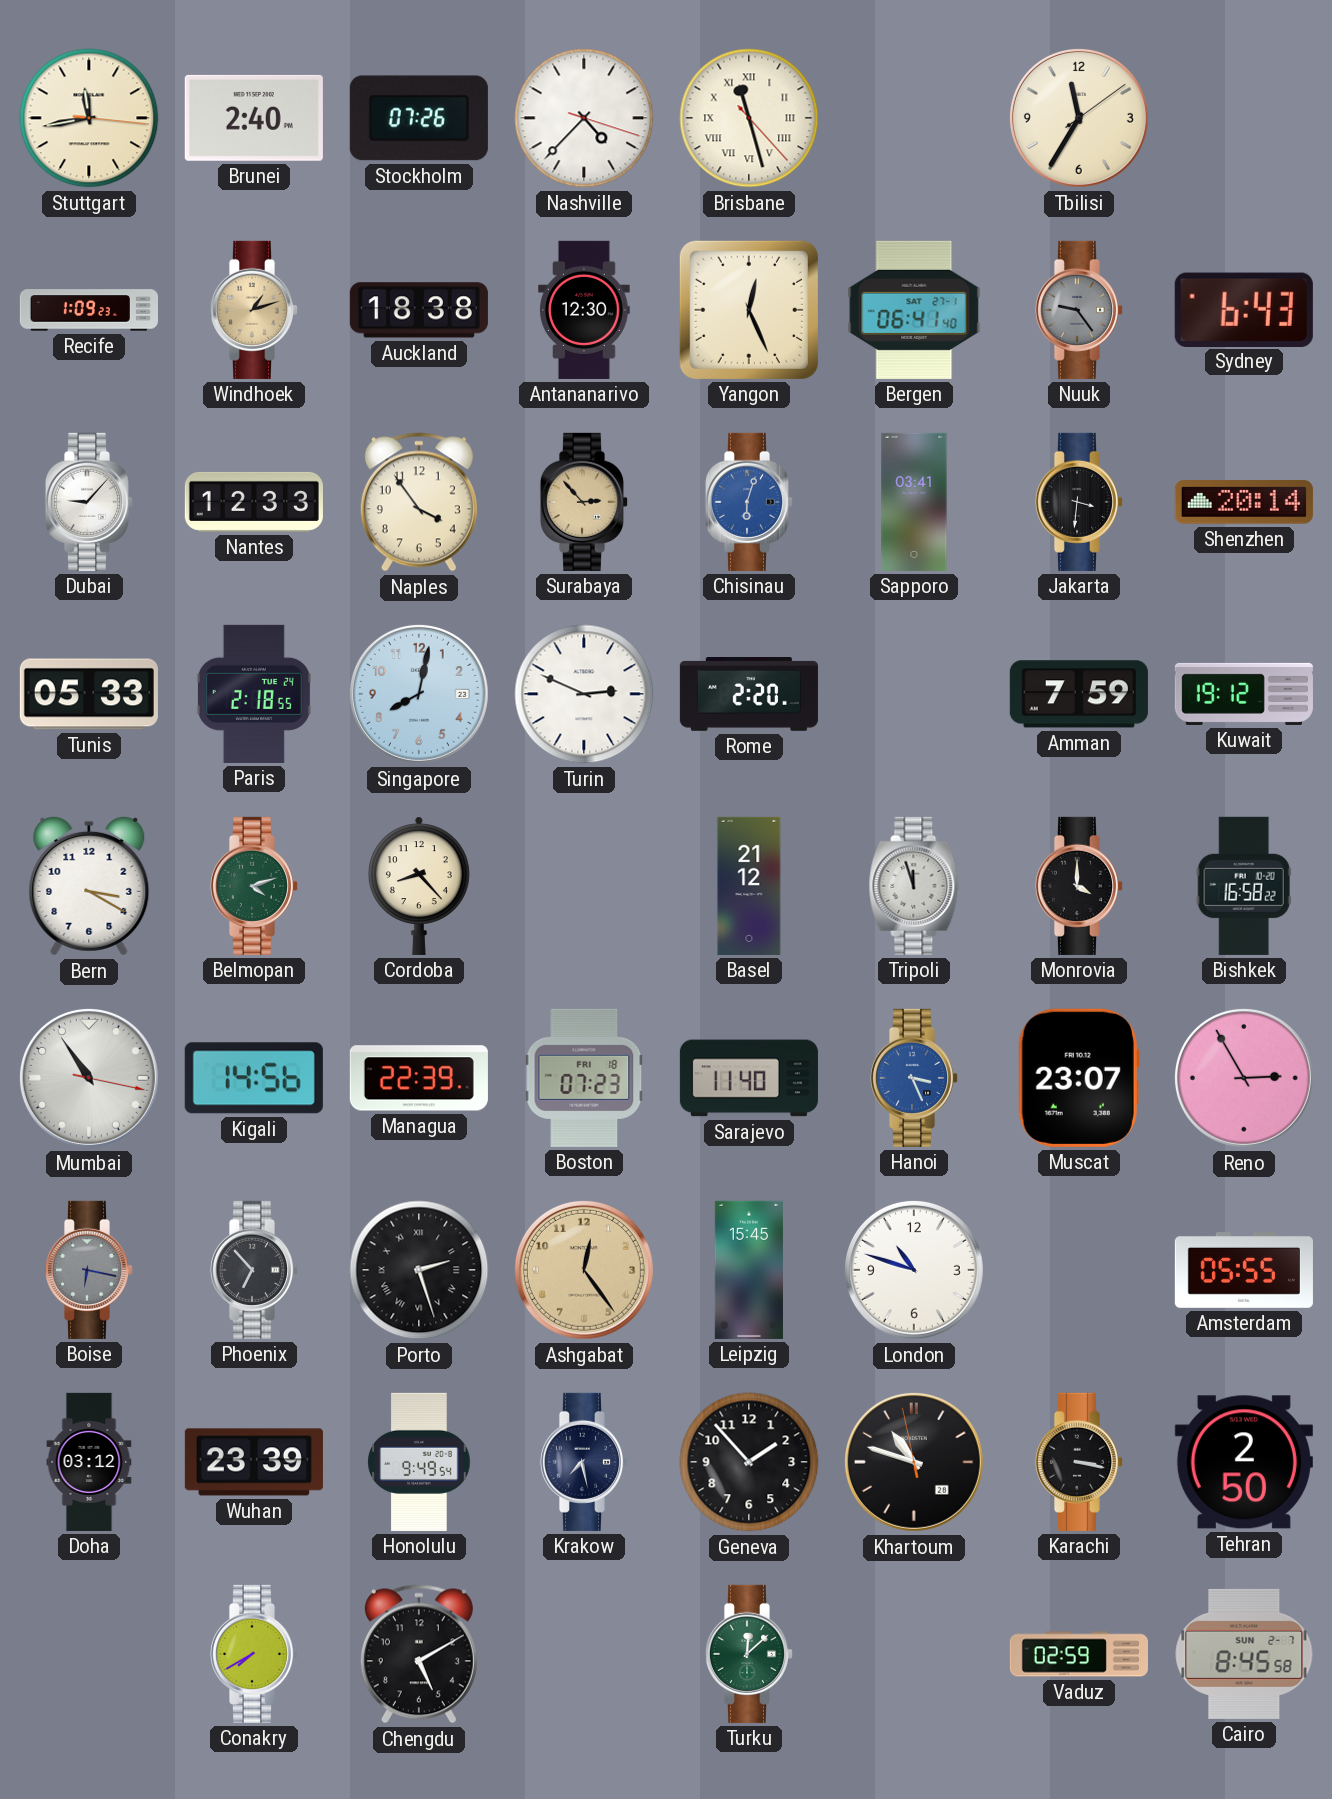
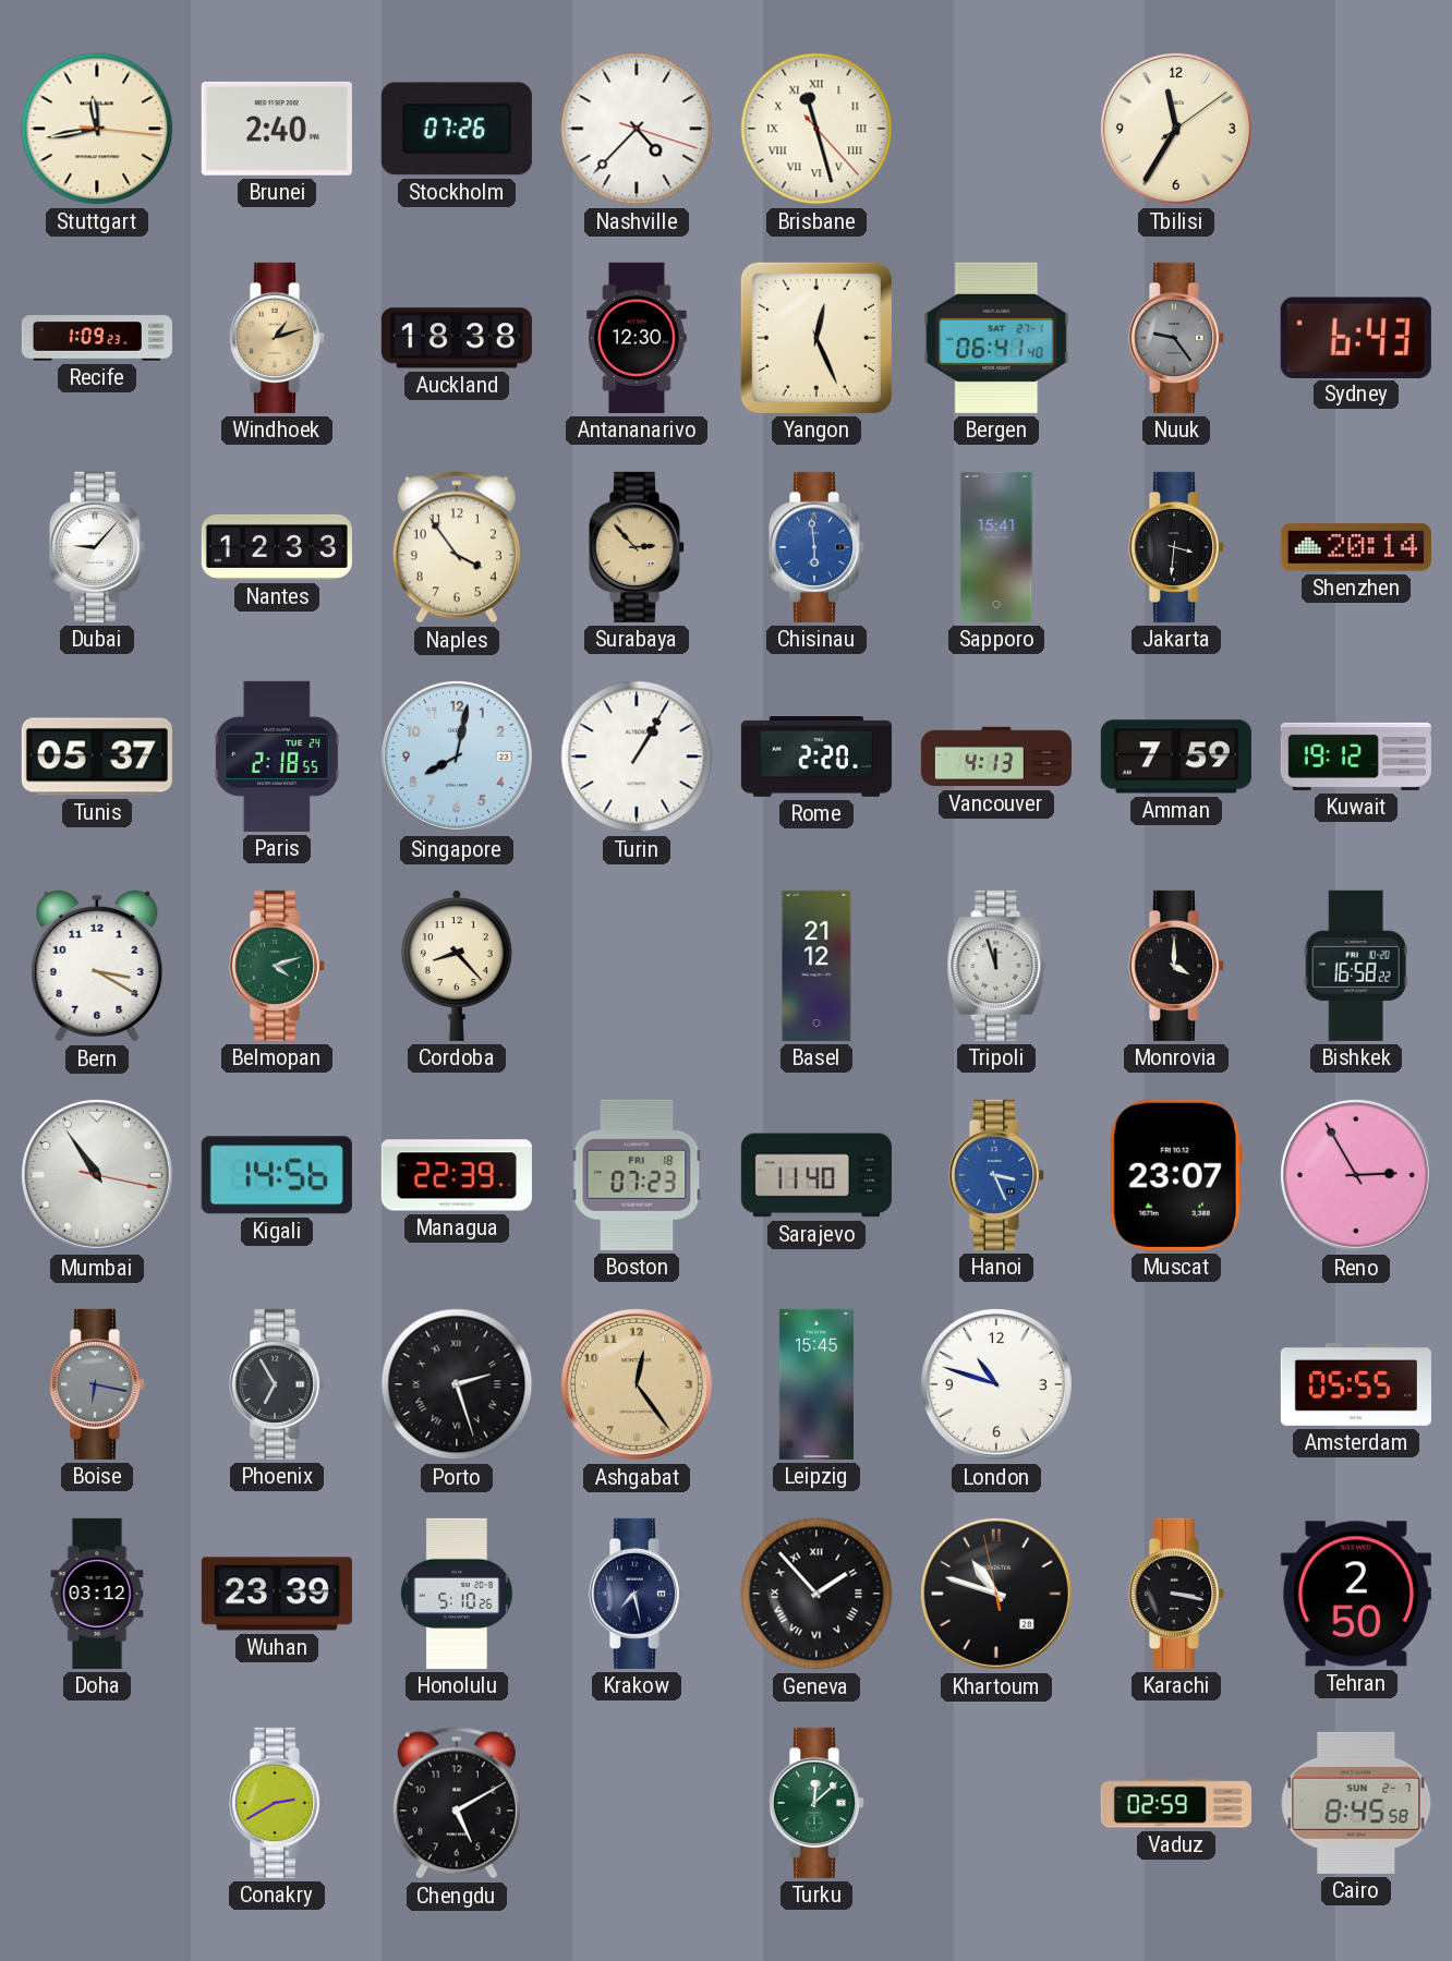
Chisinau: 6:03 -> 5:59 (816, 547)
Sapporo: 03:41 -> 15:41 (996, 547)
Tunis: 05:33 -> 05:37 (97, 756)
Turin: 2:49 -> 1:05 (637, 756)
Vancouver: none -> 4:13 (996, 756)
Phoenix: 6:53 -> 6:55 (277, 1384)
Honolulu: 9:49 -> 5:10 (457, 1594)
Geneva numerals: Arabic -> Roman (816, 1594)
Conakry: 7:40 -> 2:40 (277, 1803)
